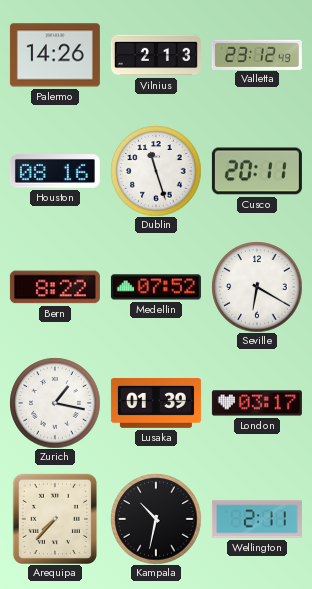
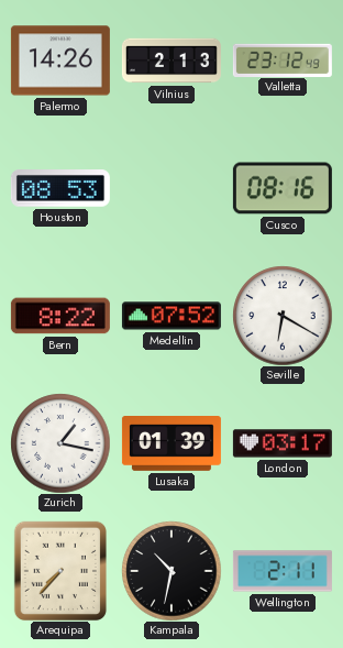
Houston: 08:16 -> 08:53 (60, 189)
Dublin: 11:27 -> none (156, 171)
Cusco: 20:11 -> 08:16 (283, 188)
